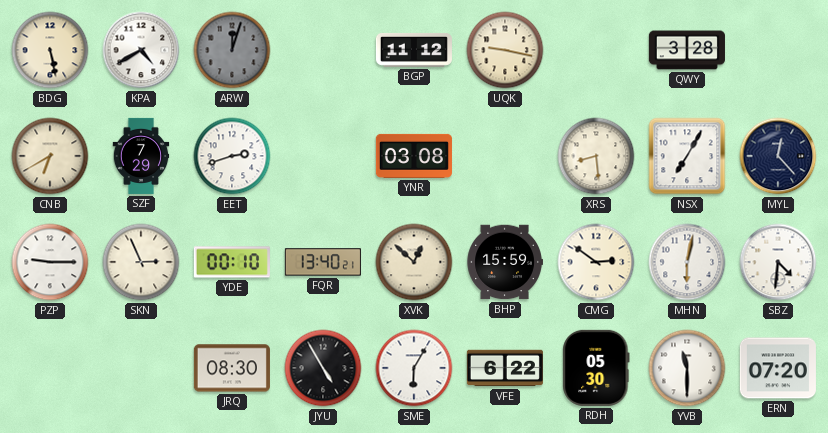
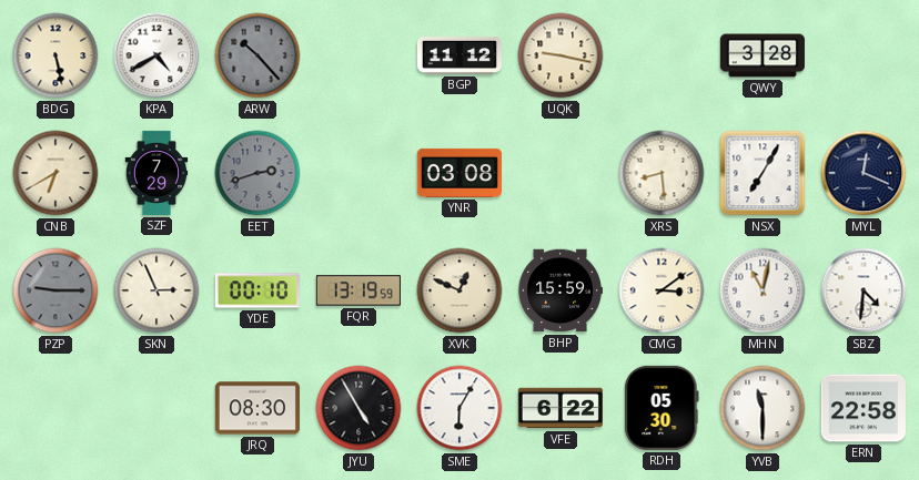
ARW: 12:03 -> 10:23 (257, 55)
EET dial: white -> grey (257, 173)
MYL: 12:23 -> 12:19 (864, 173)
PZP dial: white -> grey (55, 290)
FQR: 13:40 -> 13:19 (358, 290)
XVK: 12:52 -> 12:49 (459, 290)
CMG: 2:51 -> 3:09 (662, 290)
MHN: 6:02 -> 11:02 (763, 290)
ERN: 07:20 -> 22:58 (864, 408)
